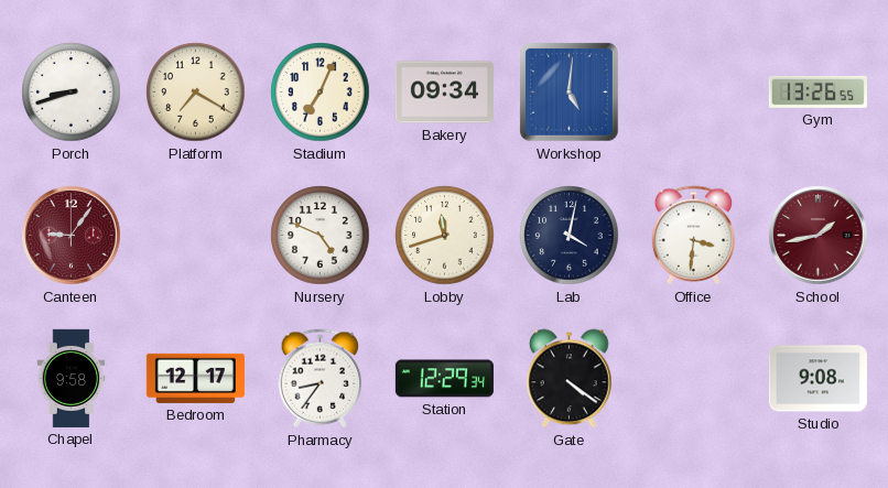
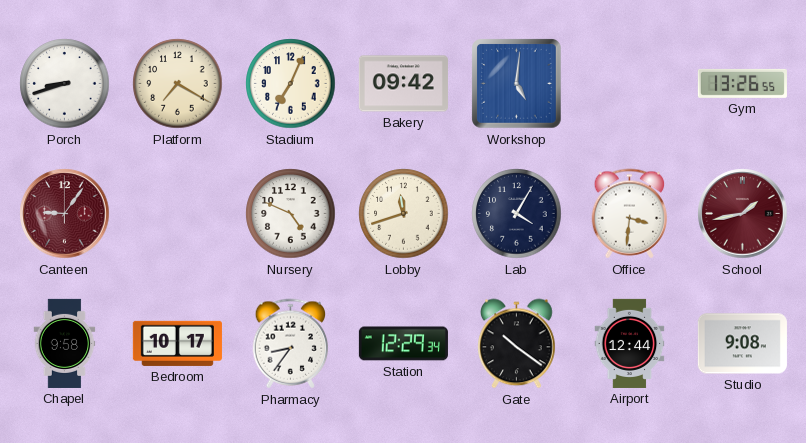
Bakery: 09:34 -> 09:42 (403, 84)
Lab: 4:02 -> 4:05 (517, 214)
Bedroom: 12:17 -> 10:17 (177, 343)
Gate: 4:21 -> 10:21 (517, 344)
Airport: none -> 12:44 (630, 343)
